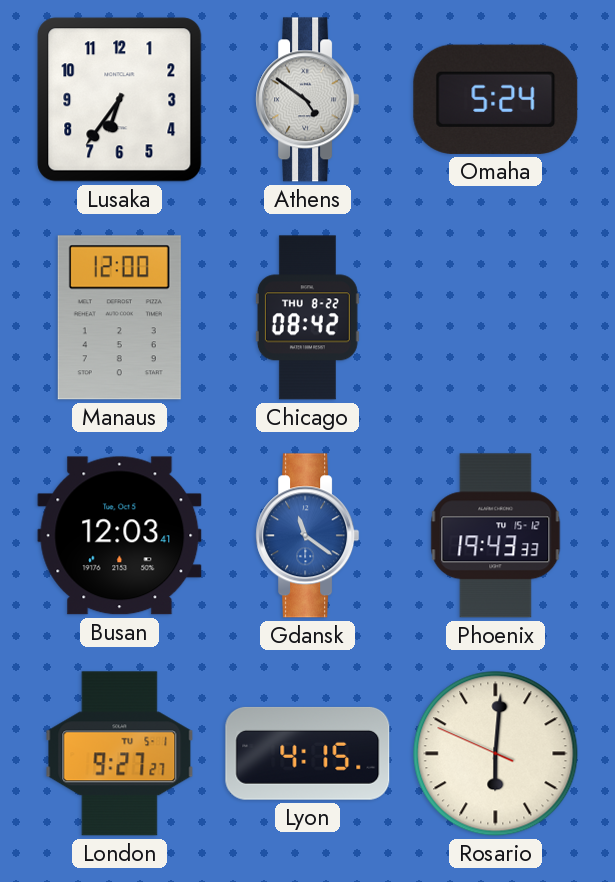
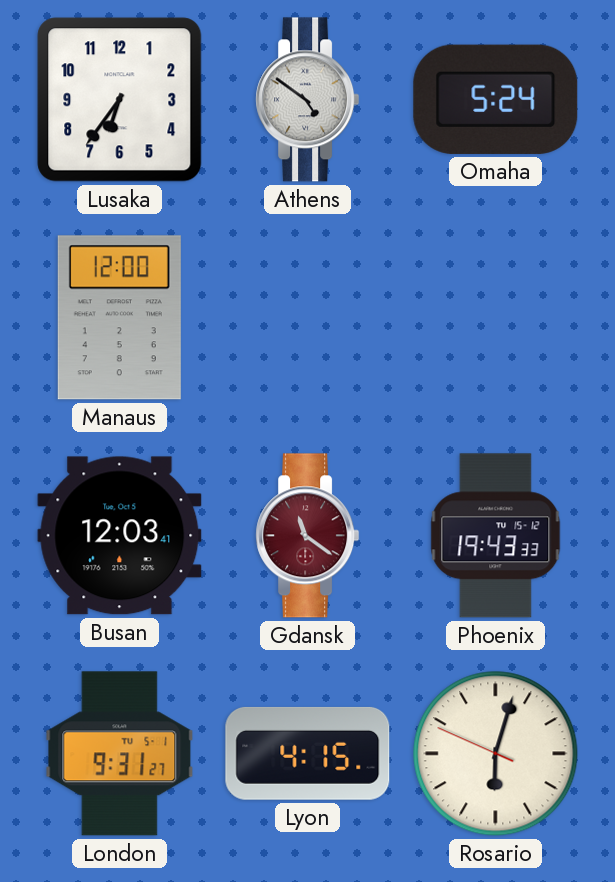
Chicago: 08:42 -> none (307, 318)
Gdansk dial: blue -> burgundy (308, 536)
London: 9:27 -> 9:31 (120, 754)
Rosario: 6:00 -> 6:02 (496, 754)
